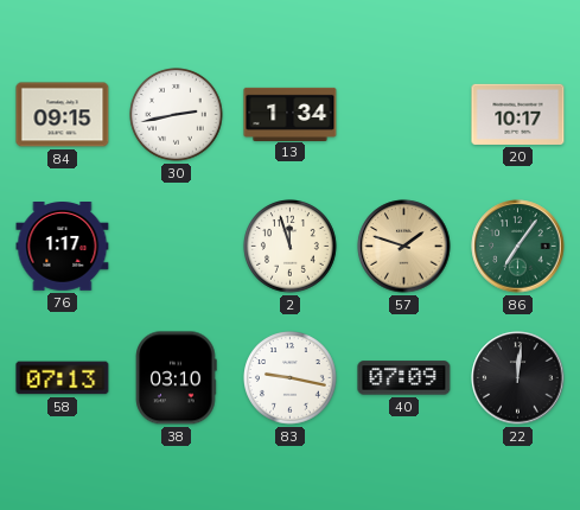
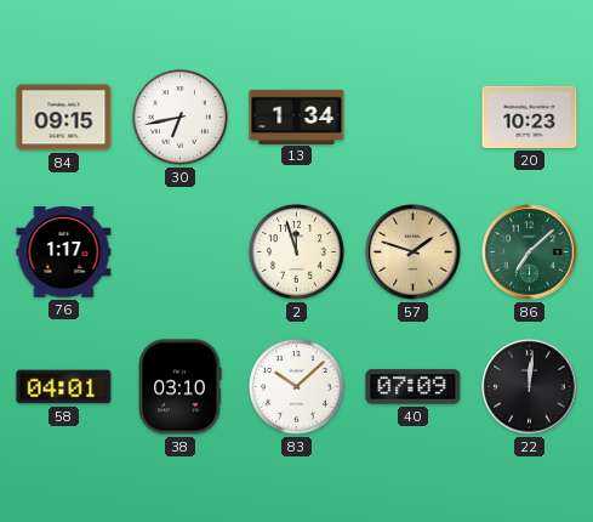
30: 2:43 -> 6:43 (181, 118)
20: 10:17 -> 10:23 (530, 117)
86: 7:06 -> 7:08 (530, 253)
58: 07:13 -> 04:01 (64, 387)
83: 9:17 -> 10:08 (297, 387)
